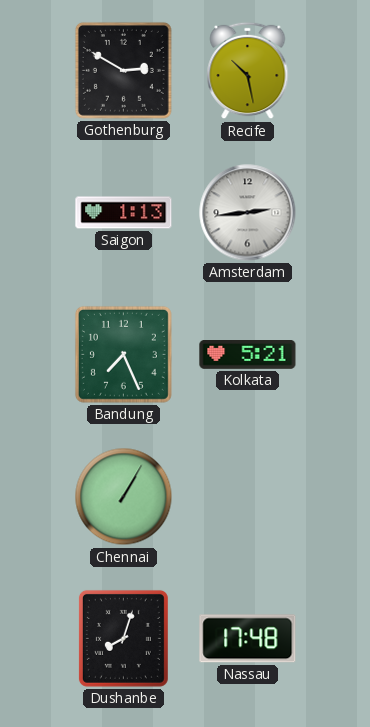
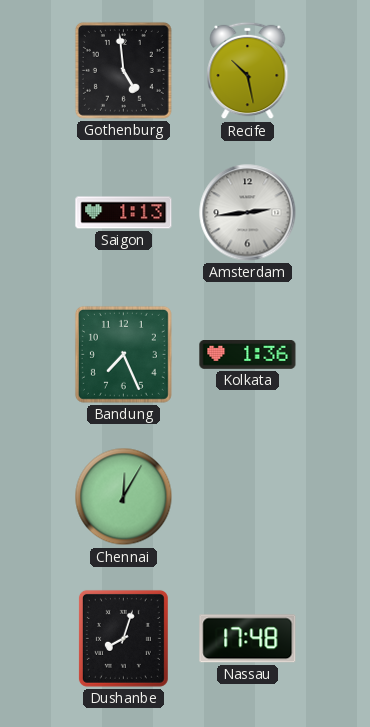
Gothenburg: 2:50 -> 4:59 (123, 70)
Kolkata: 5:21 -> 1:36 (248, 355)
Chennai: 1:05 -> 12:05 (124, 497)
